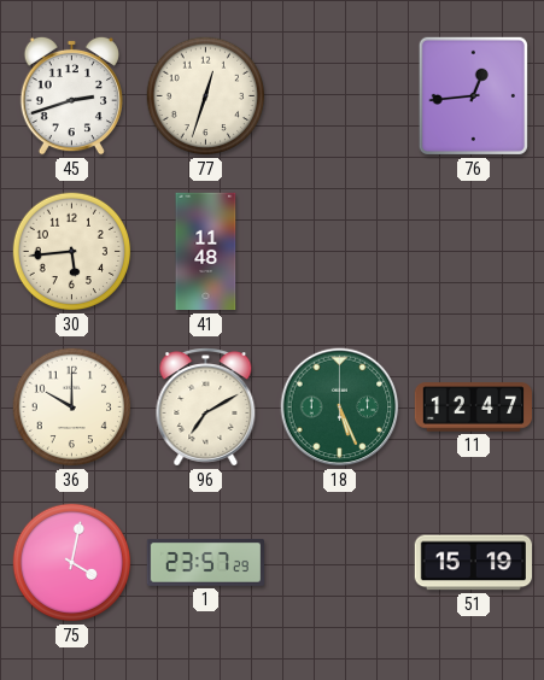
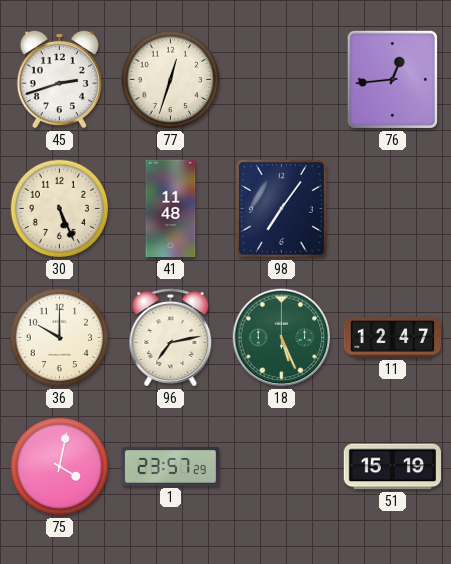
30: 5:44 -> 5:26 (60, 209)
98: none -> 7:06 (281, 208)
96: 7:10 -> 7:13 (171, 338)
